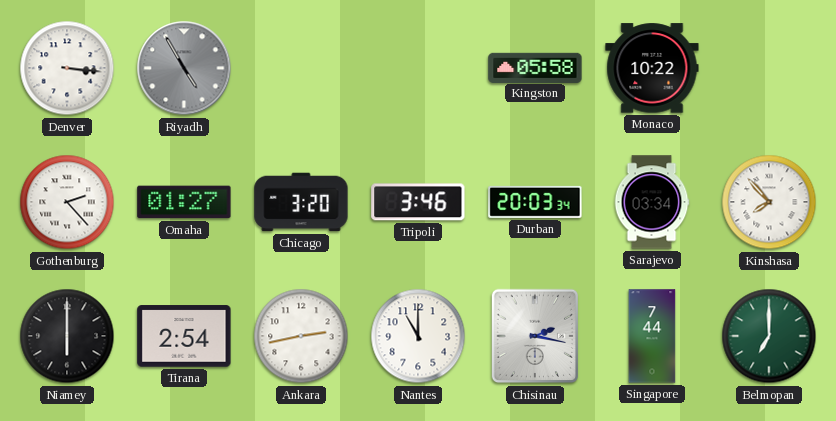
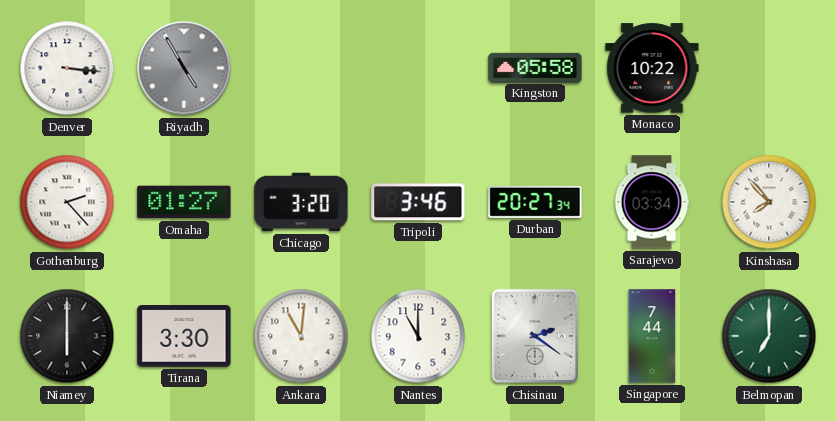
Durban: 20:03 -> 20:27 (535, 202)
Tirana: 2:54 -> 3:30 (184, 336)
Ankara: 2:43 -> 11:01 (301, 336)
Chisinau: 2:17 -> 2:21 (535, 336)
